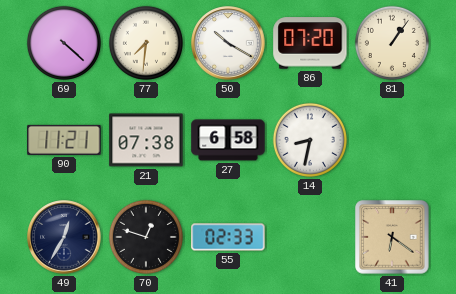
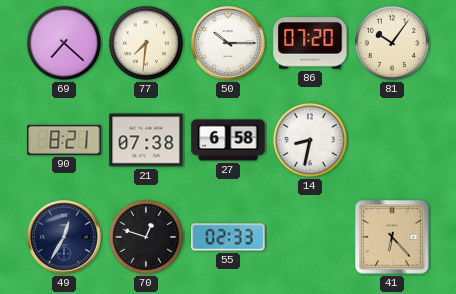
69: 4:22 -> 7:22 (64, 43)
50: 10:20 -> 10:15 (228, 43)
81: 1:06 -> 10:06 (392, 43)
90: 11:21 -> 8:21 (64, 140)
41: 6:21 -> 6:23 (392, 237)
